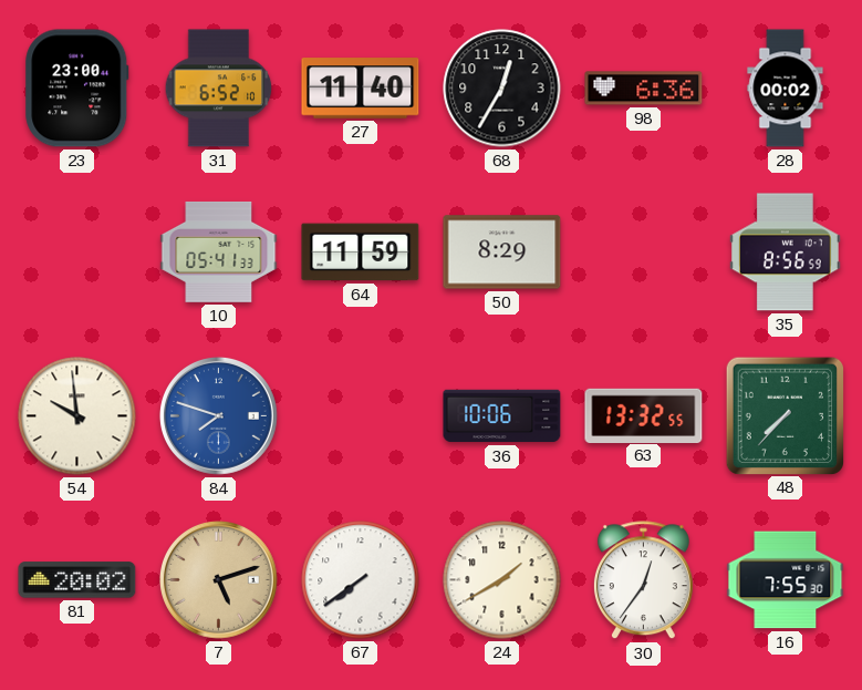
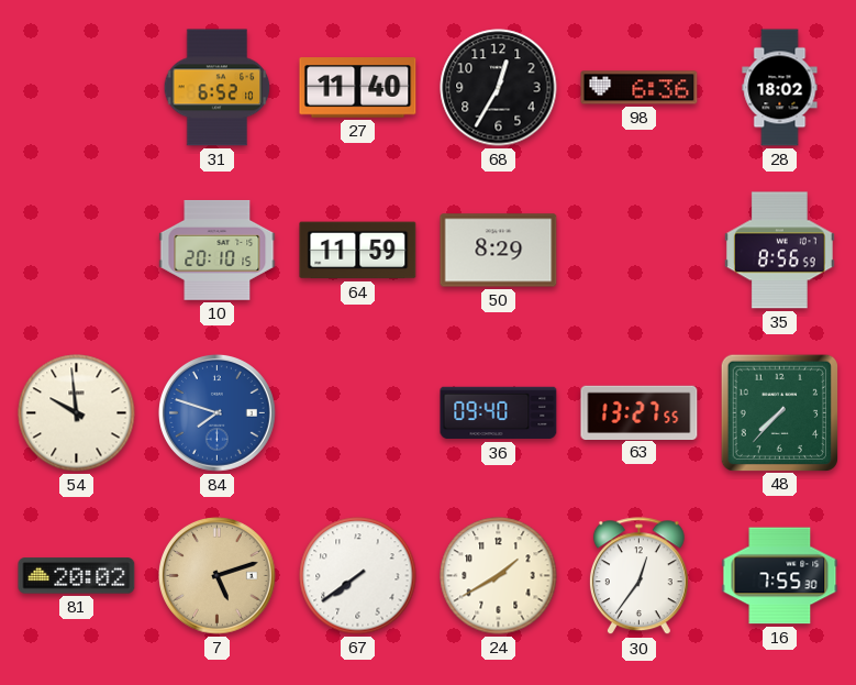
23: 23:00 -> none (77, 89)
28: 00:02 -> 18:02 (780, 88)
10: 05:41 -> 20:10 (218, 250)
36: 10:06 -> 09:40 (499, 413)
63: 13:32 -> 13:27 (640, 412)
